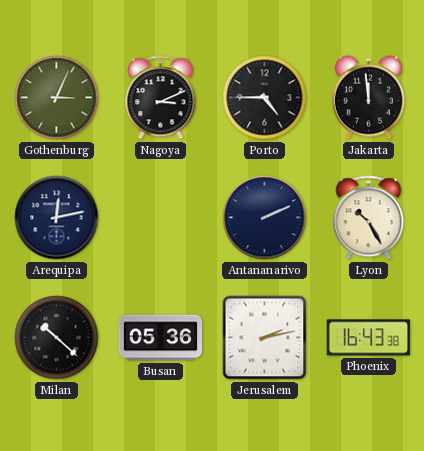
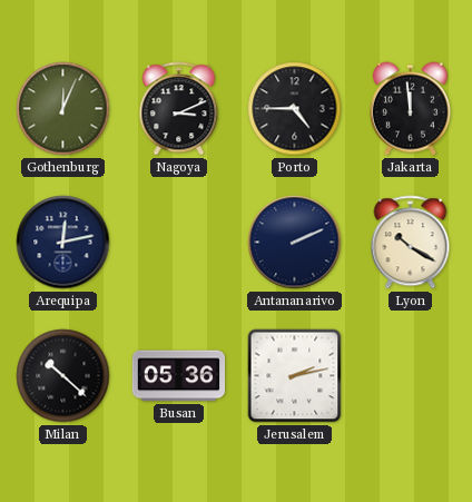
Gothenburg: 3:04 -> 12:04 (63, 109)
Lyon: 10:25 -> 10:20 (411, 243)
Phoenix: 16:43 -> none (368, 338)
